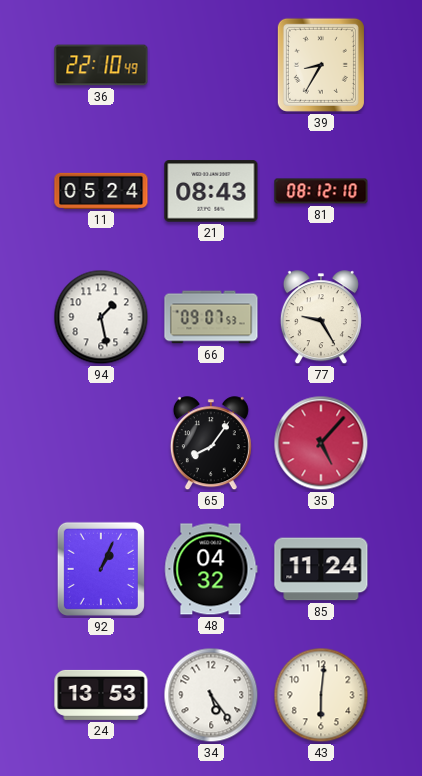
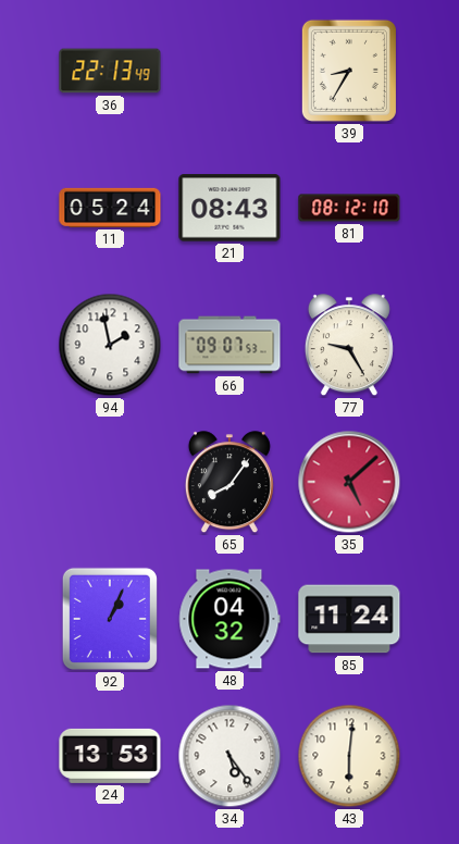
36: 22:10 -> 22:13 (110, 71)
94: 1:28 -> 1:58 (110, 345)
35: 5:07 -> 5:08 (349, 482)
